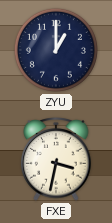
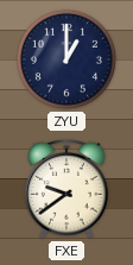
FXE: 3:32 -> 9:39 (66, 190)
